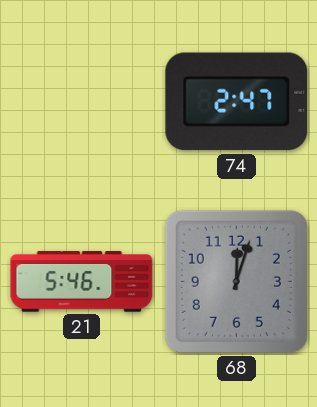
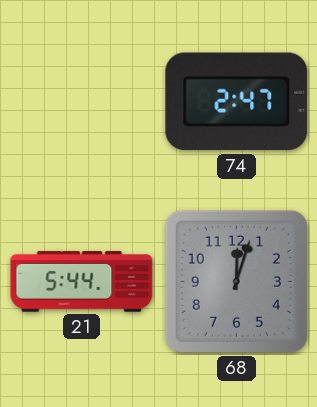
21: 5:46 -> 5:44 (82, 282)
